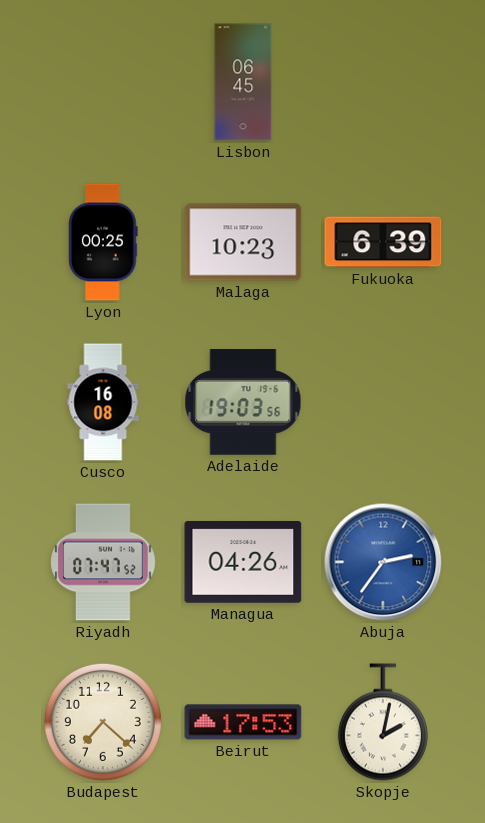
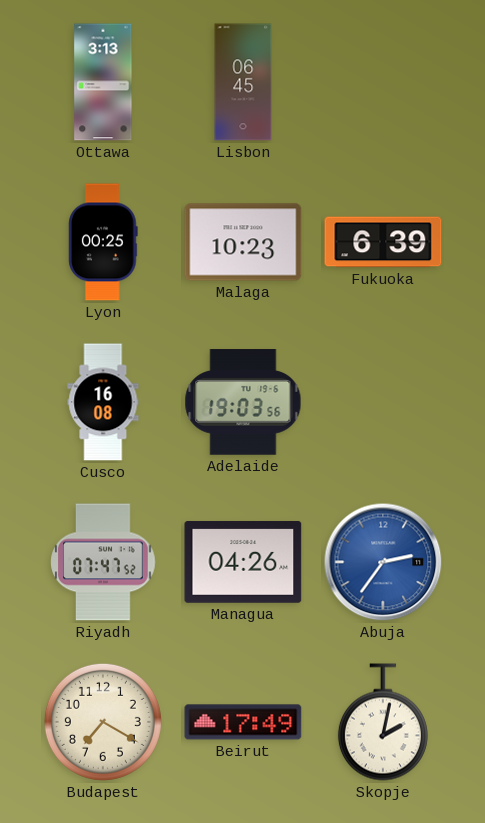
Ottawa: none -> 3:13 (103, 82)
Budapest: 7:22 -> 7:20 (103, 722)
Beirut: 17:53 -> 17:49 (243, 722)
